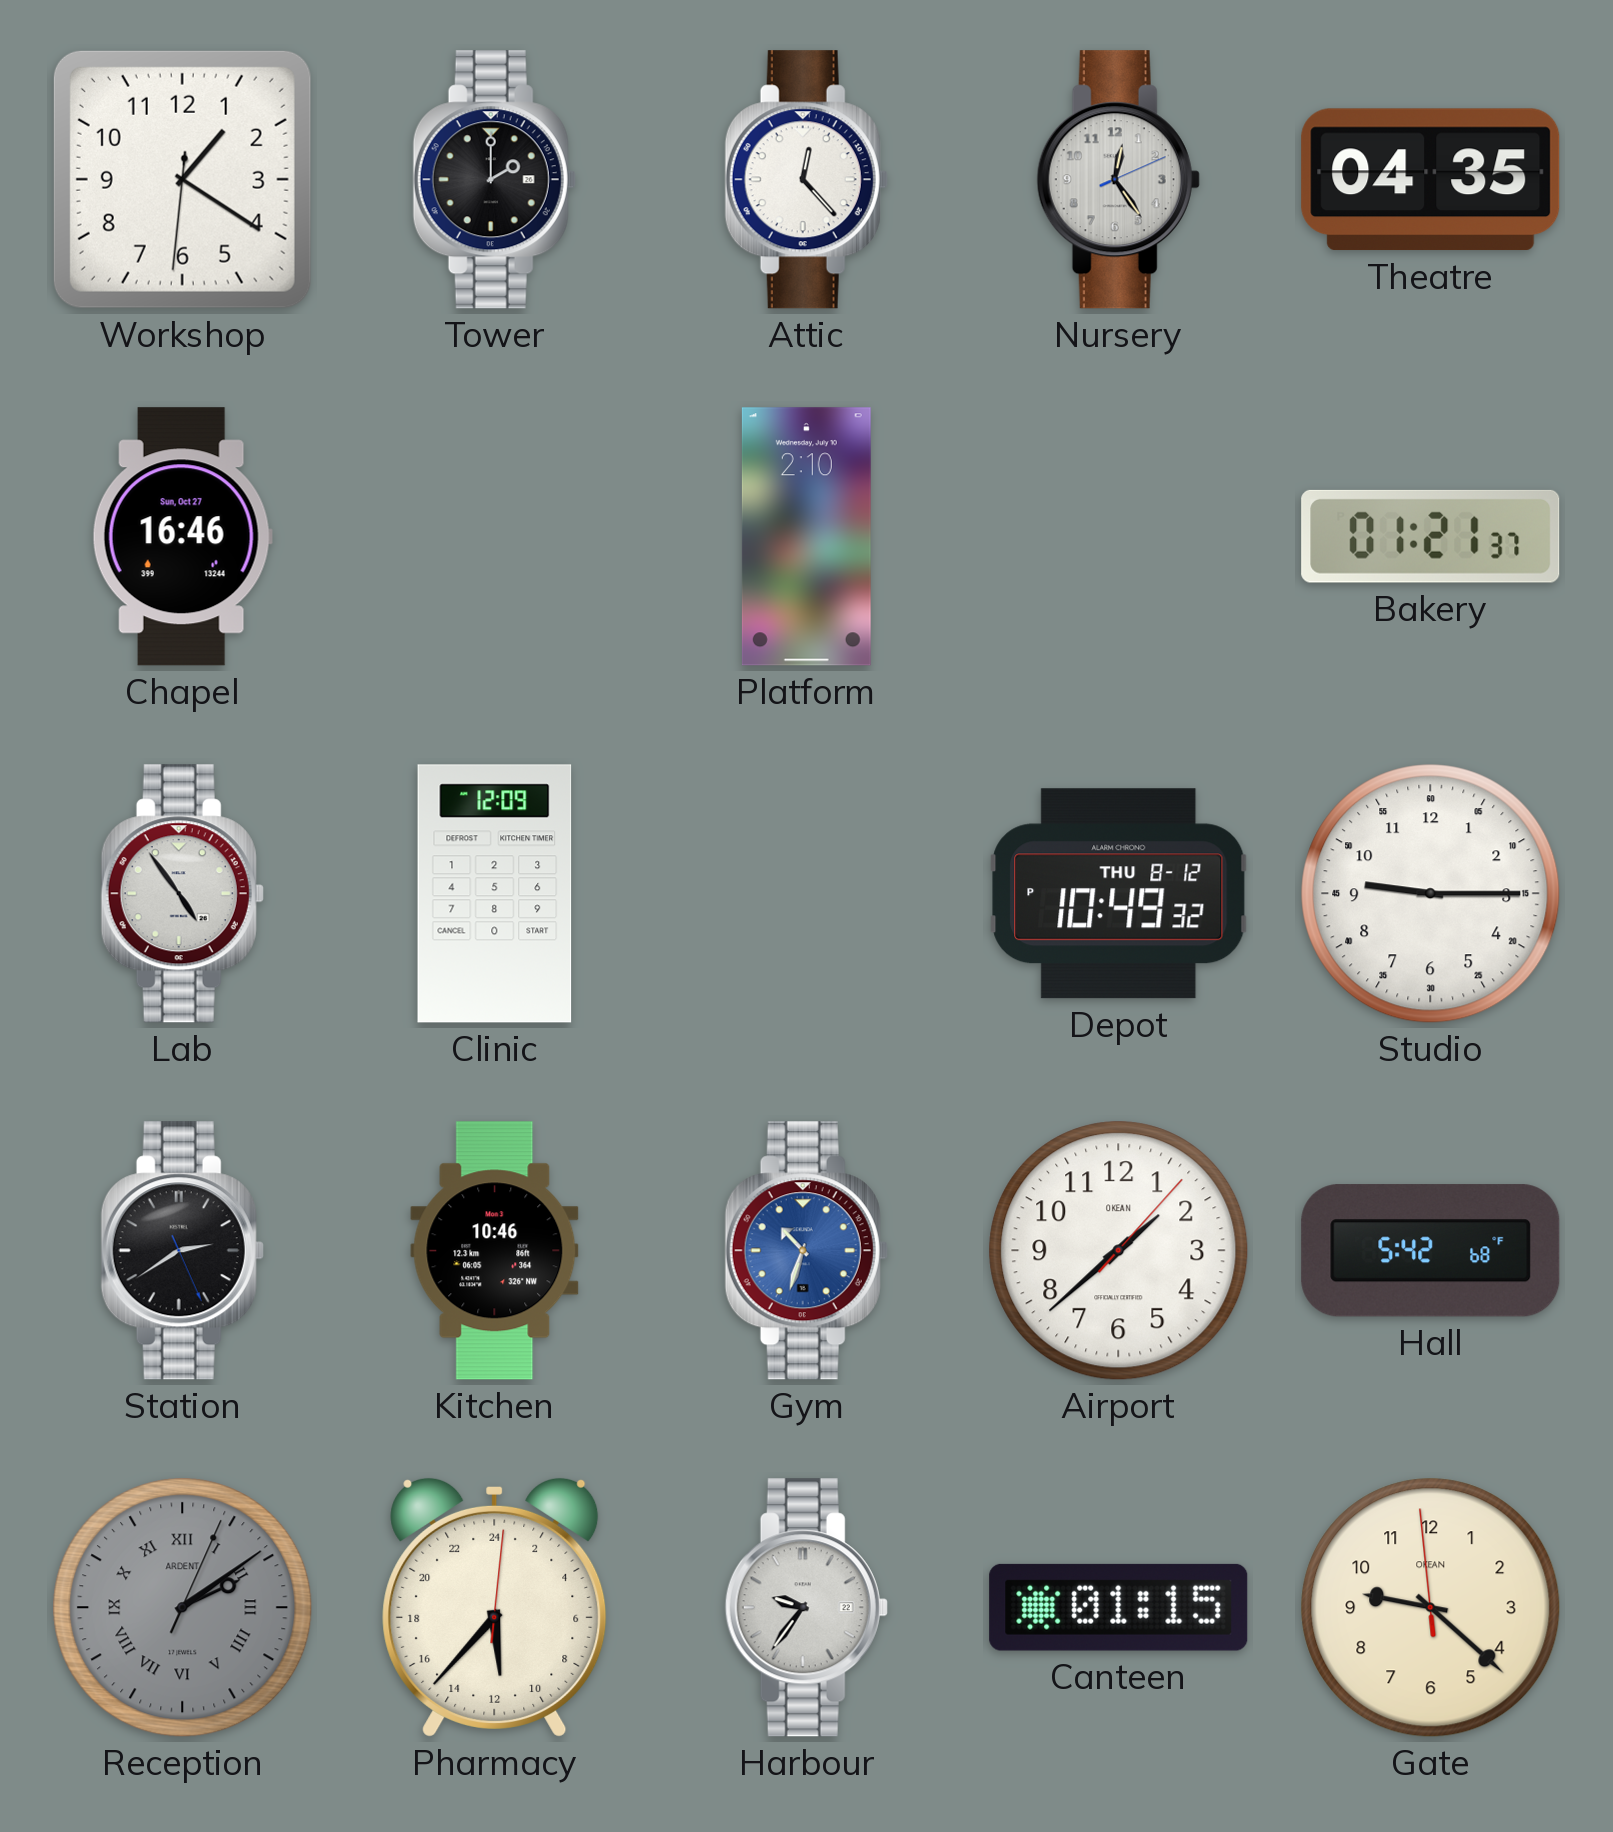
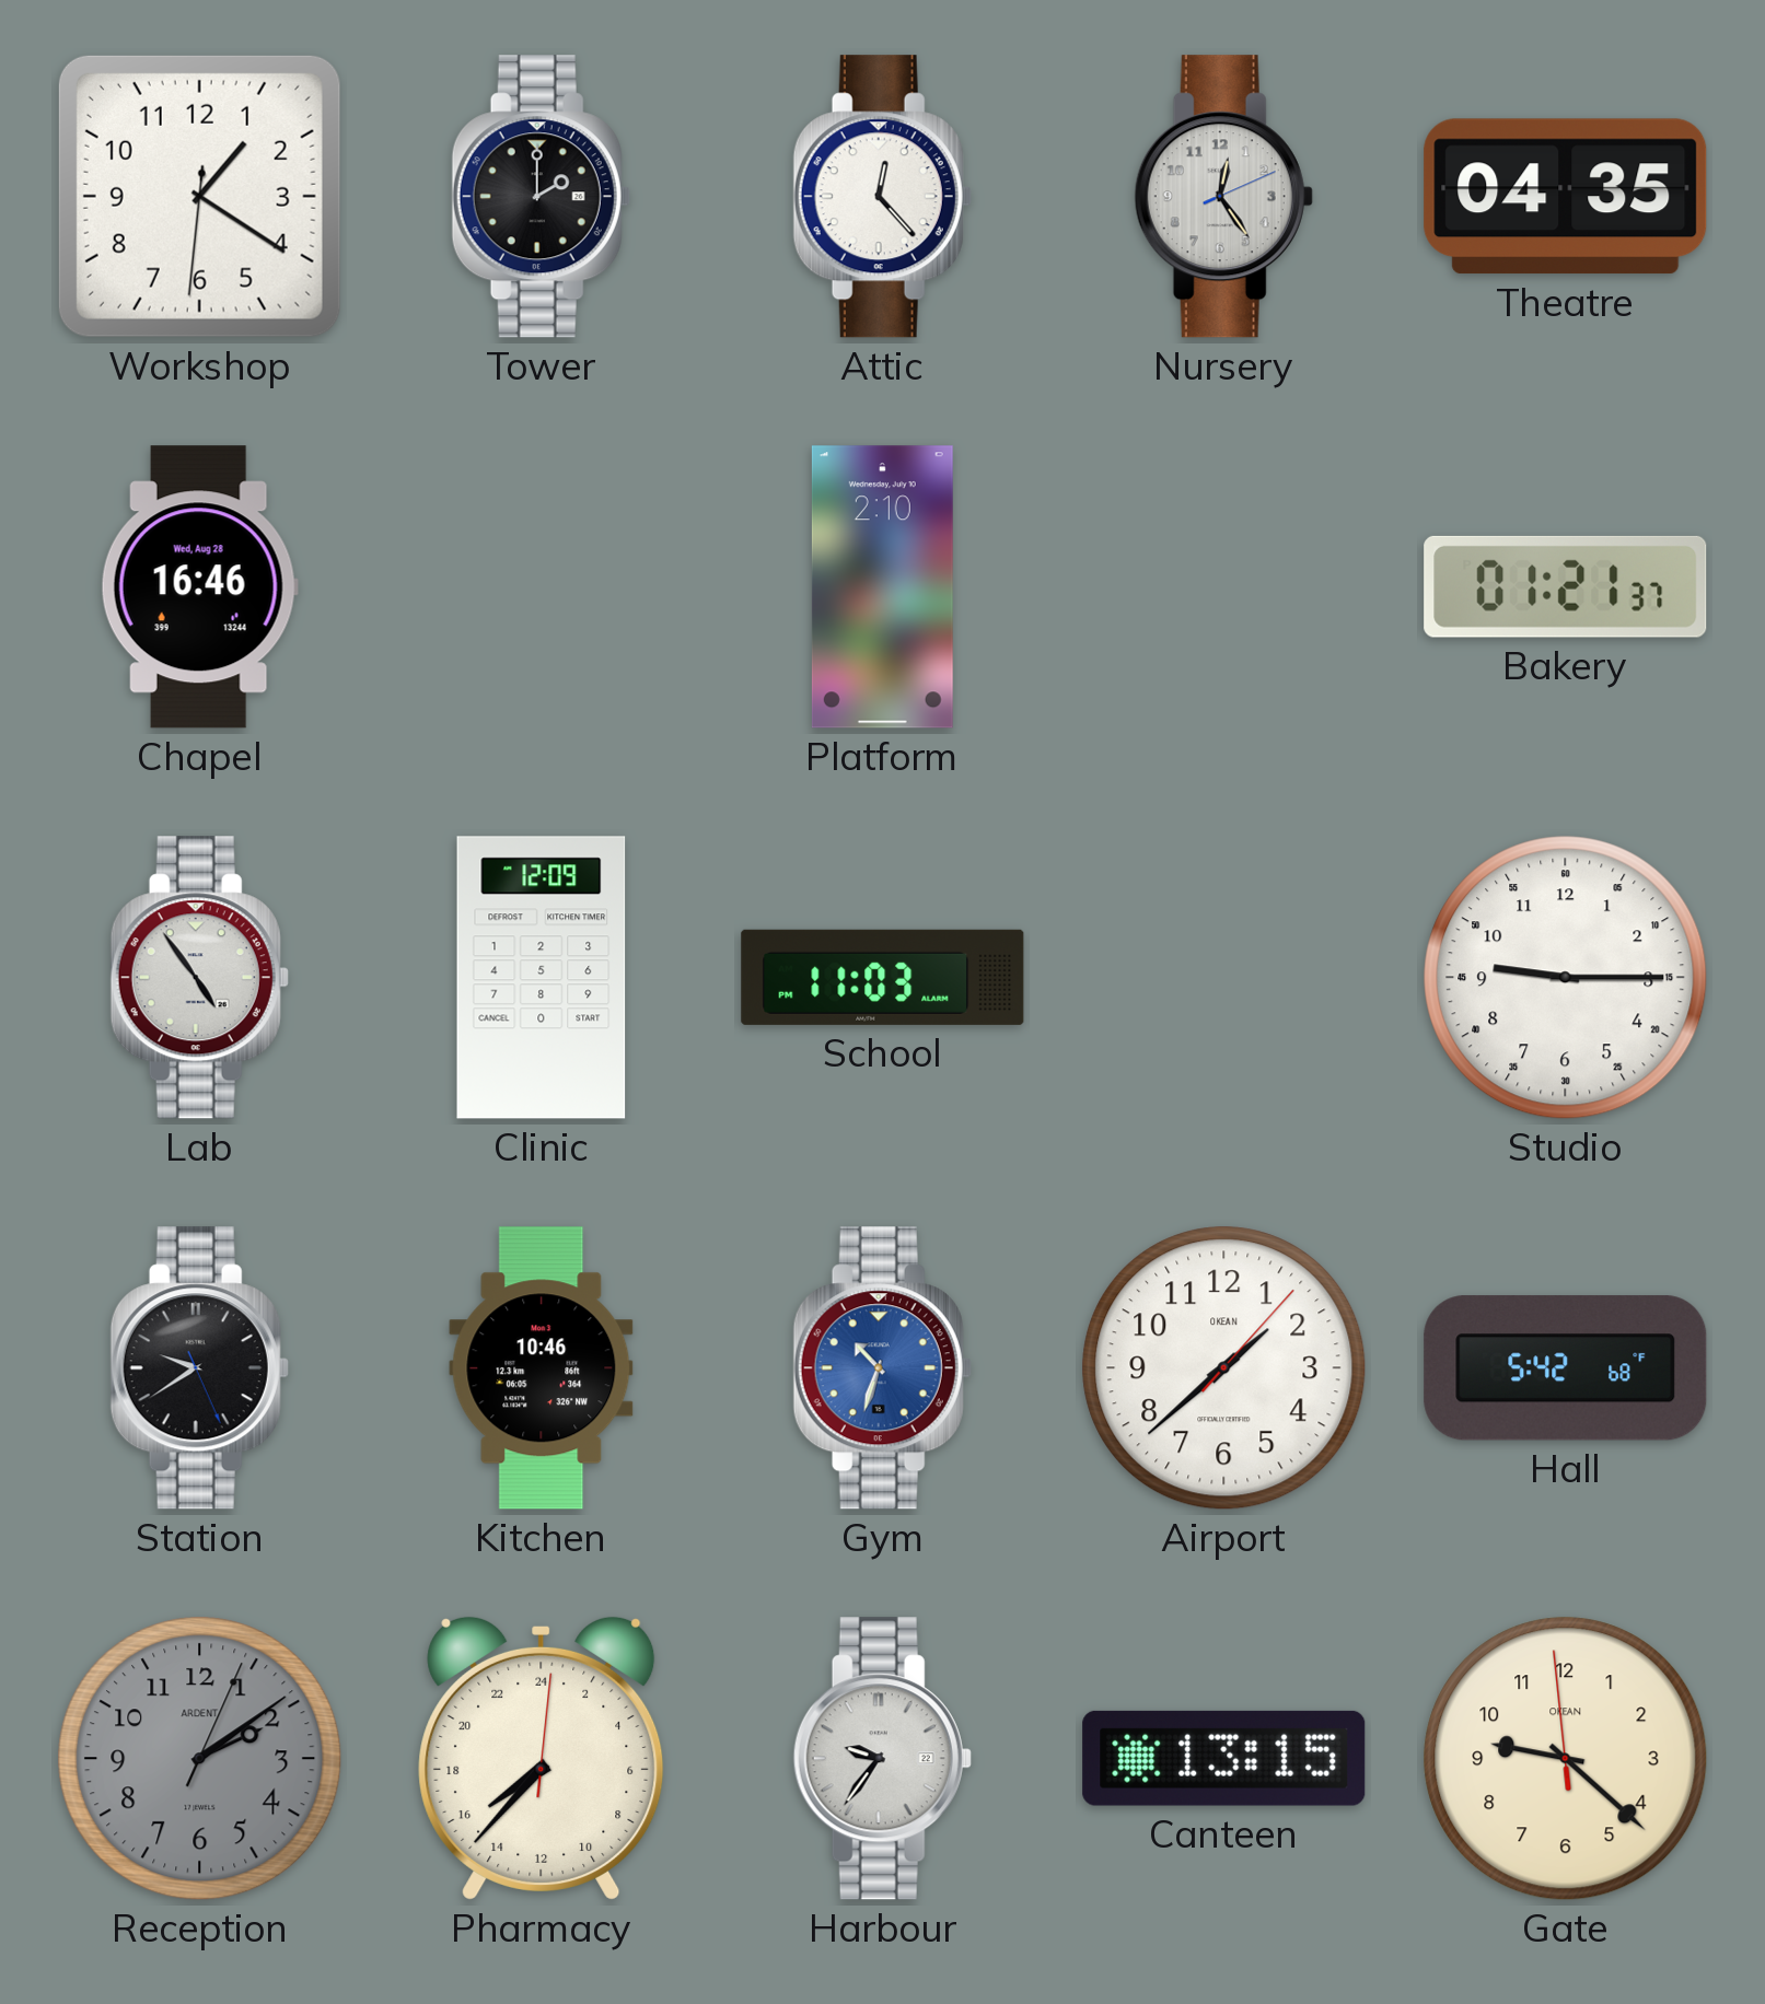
Chapel date: Sun, Oct 27 -> Wed, Aug 28 (199, 587)
School: none -> 11:03 (883, 977)
Depot: 10:49 -> none (1119, 894)
Station: 2:39 -> 9:39 (199, 1368)
Reception numerals: Roman -> Arabic (200, 1759)
Pharmacy: 11:37 -> 15:37 (542, 1758)
Canteen: 01:15 -> 13:15 (1224, 1758)
